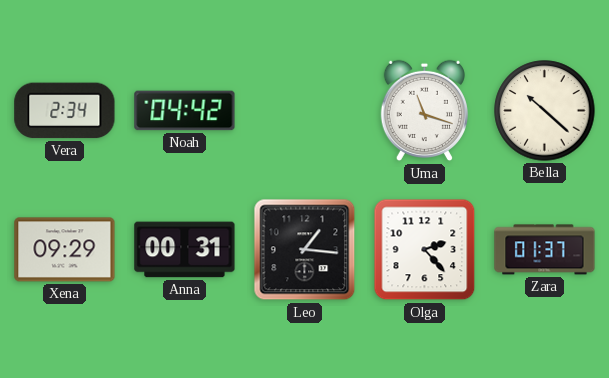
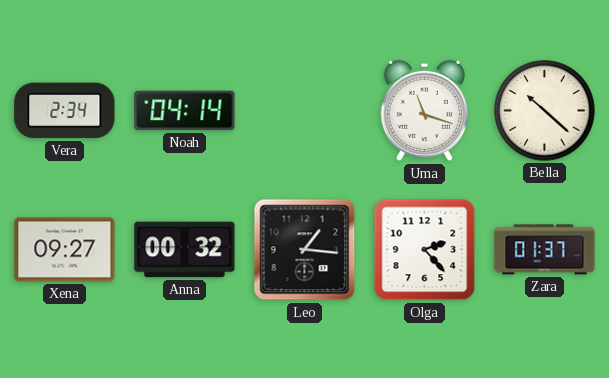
Noah: 04:42 -> 04:14 (185, 111)
Xena: 09:29 -> 09:27 (65, 250)
Anna: 00:31 -> 00:32 (185, 250)
